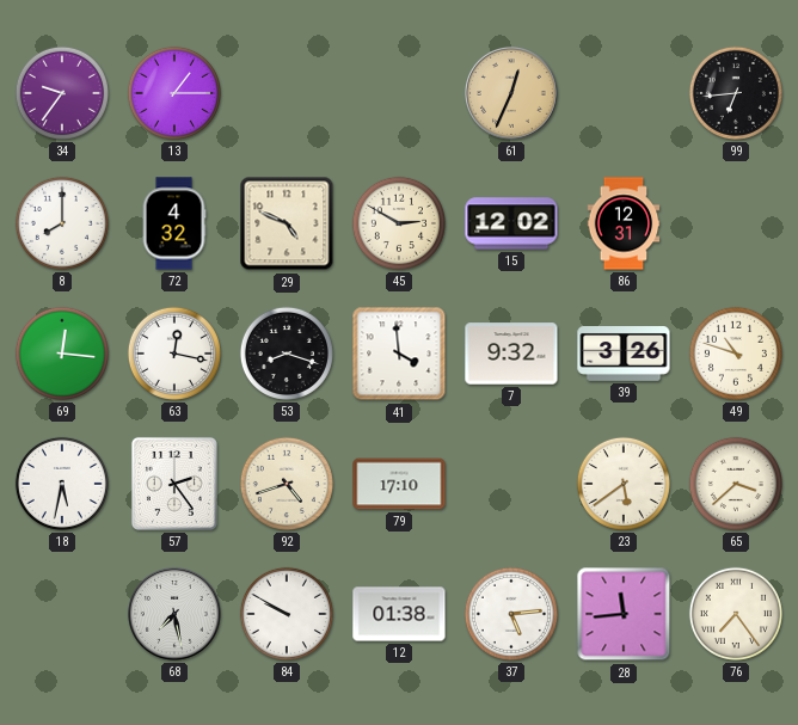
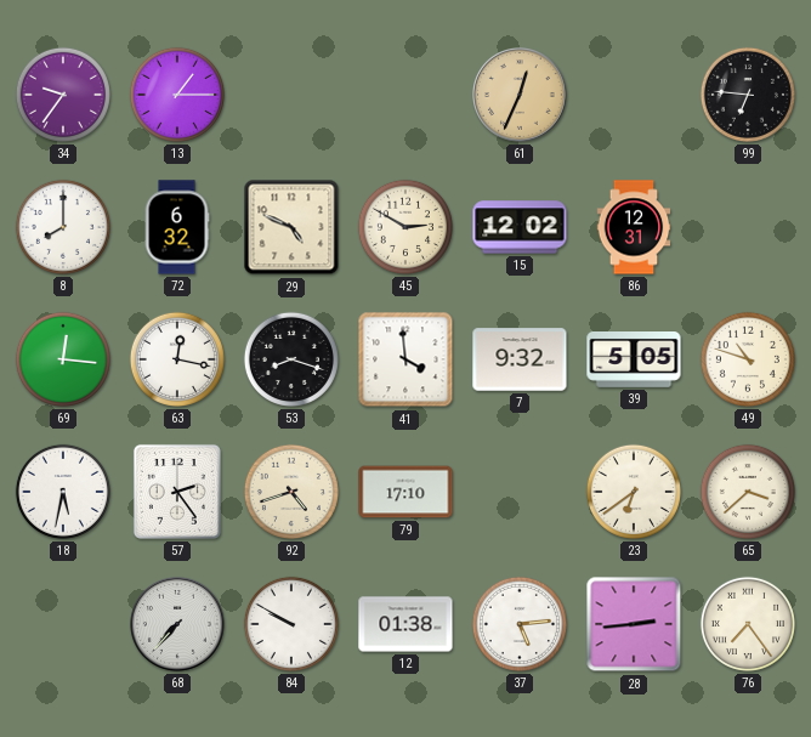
99: 6:44 -> 6:46 (748, 95)
72: 4:32 -> 6:32 (177, 227)
39: 3:26 -> 5:05 (634, 361)
23: 5:39 -> 6:39 (634, 492)
68: 7:28 -> 7:37 (178, 625)
28: 11:44 -> 2:44 (634, 624)
